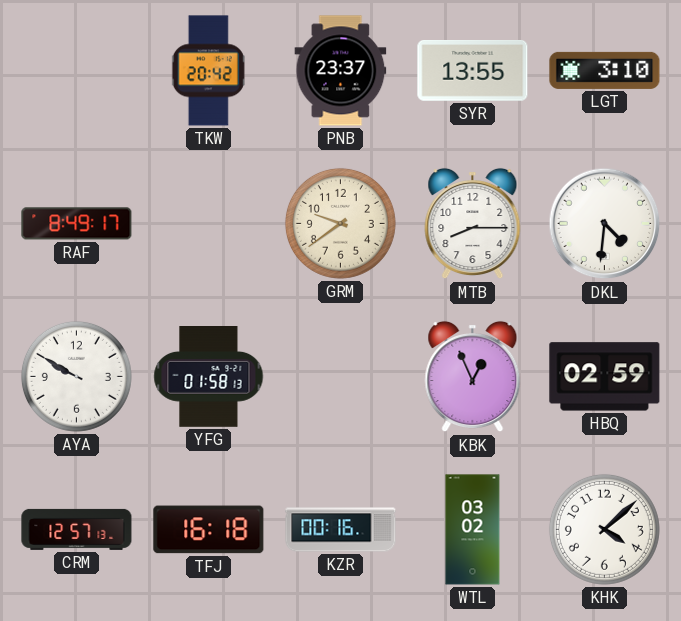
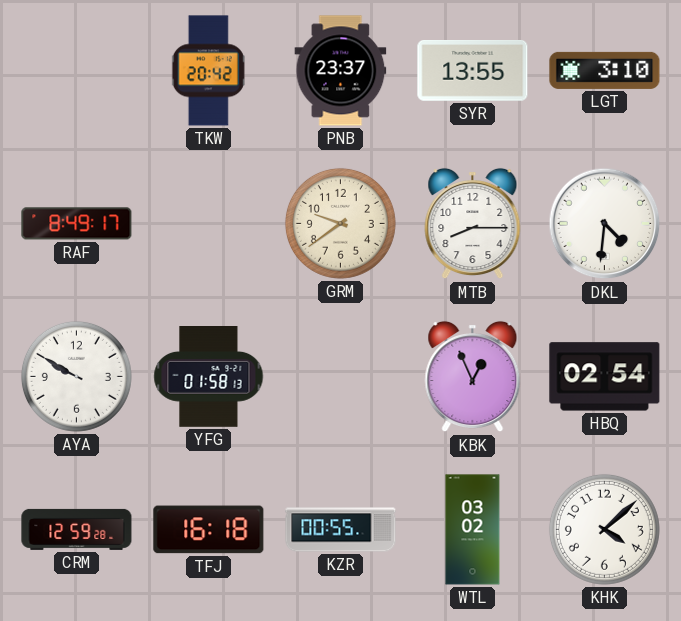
HBQ: 02:59 -> 02:54 (605, 377)
CRM: 12:57 -> 12:59 (77, 529)
KZR: 00:16 -> 00:55 (341, 530)
